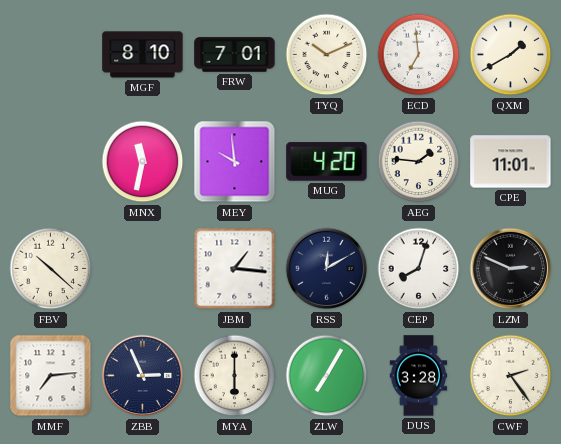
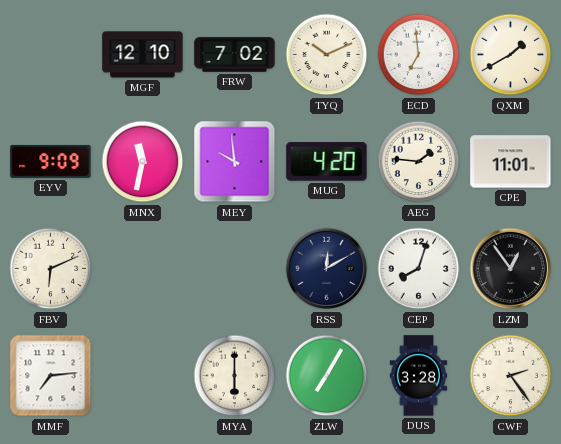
MGF: 8:10 -> 12:10 (143, 55)
FRW: 7:01 -> 7:02 (235, 55)
EYV: none -> 9:09 (51, 161)
FBV: 10:22 -> 6:11 (51, 269)
JBM: 1:16 -> none (235, 269)
LZM: 2:49 -> 12:54 (511, 269)
ZBB: 2:56 -> none (143, 376)
